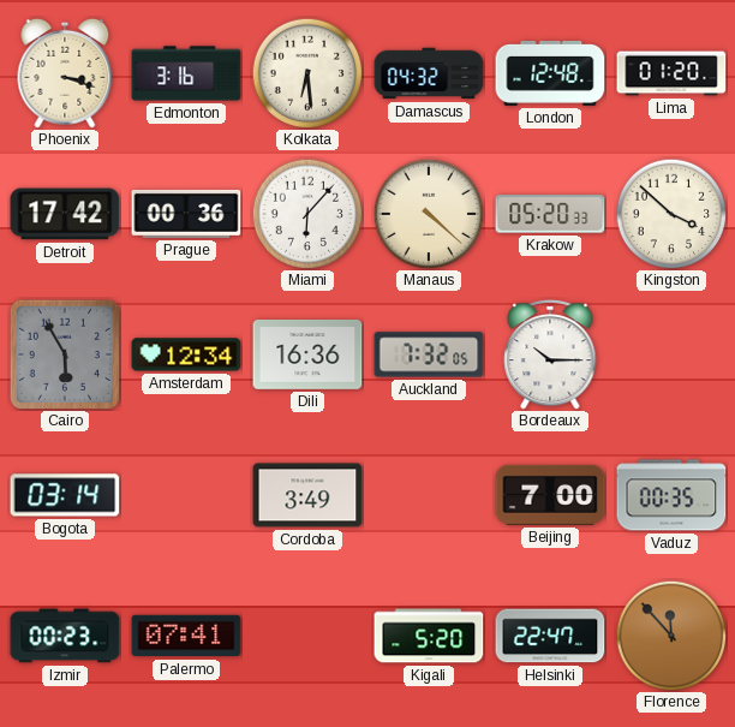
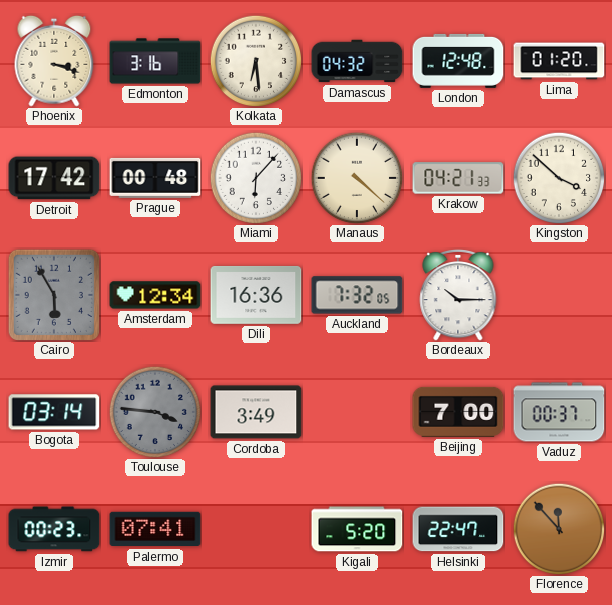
Prague: 00:36 -> 00:48 (155, 178)
Krakow: 05:20 -> 04:21 (458, 178)
Toulouse: none -> 3:46 (155, 412)
Vaduz: 00:35 -> 00:37 (559, 412)
